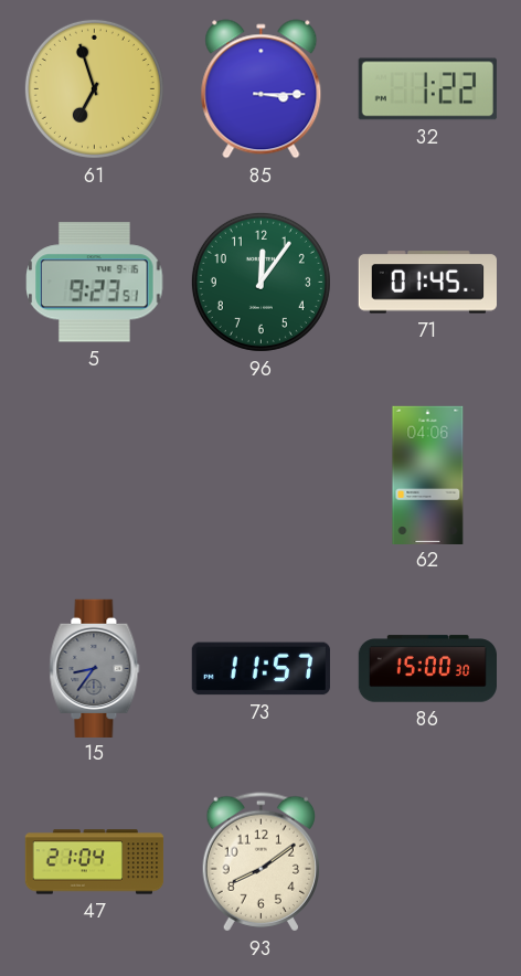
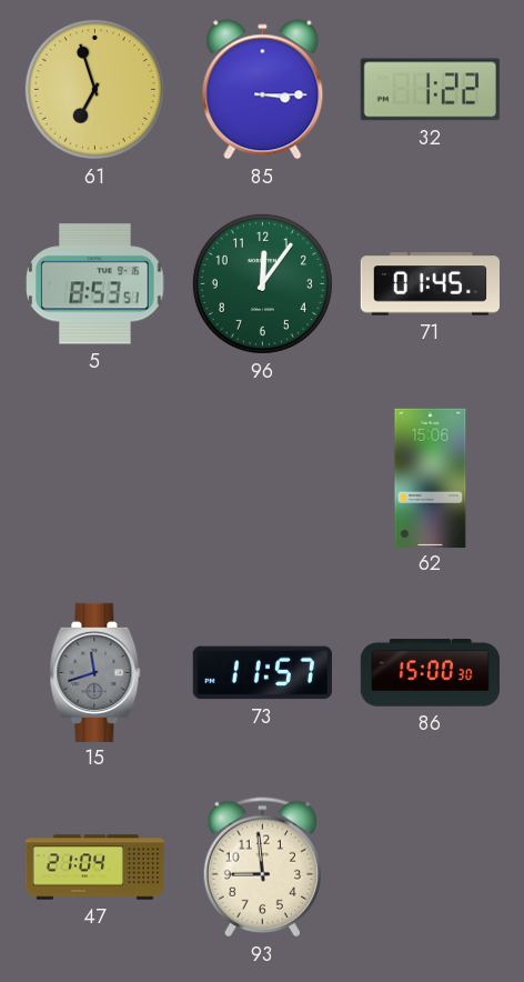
5: 9:23 -> 8:53 (95, 284)
62: 04:06 -> 15:06 (431, 478)
15: 8:36 -> 11:42 (95, 672)
93: 8:09 -> 8:59 (262, 868)
